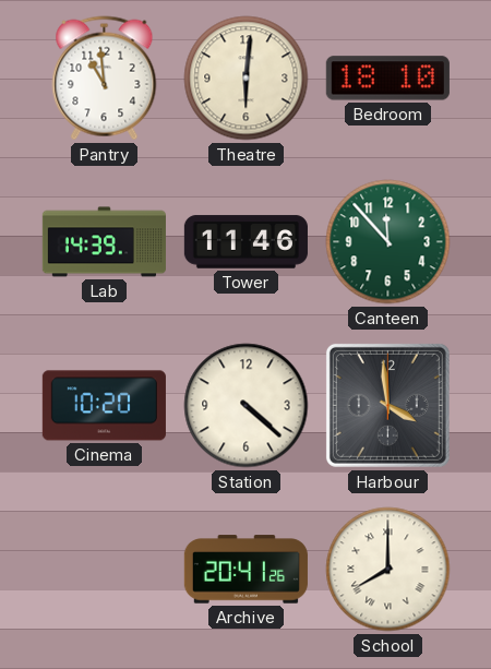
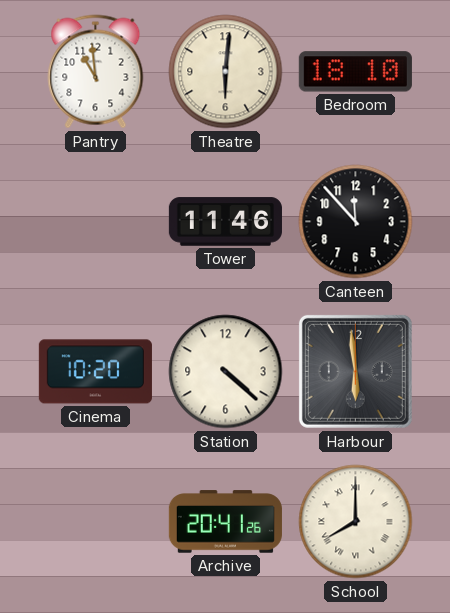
Lab: 14:39 -> none (104, 242)
Canteen dial: green -> black (356, 222)
Harbour: 3:59 -> 5:59 (355, 371)
